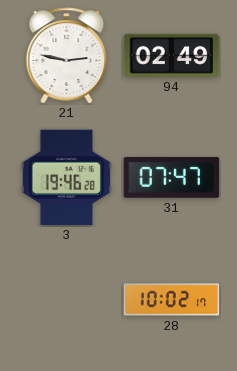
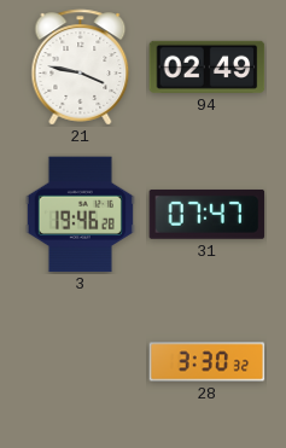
21: 2:47 -> 3:47 (81, 68)
28: 10:02 -> 3:30 (208, 362)
